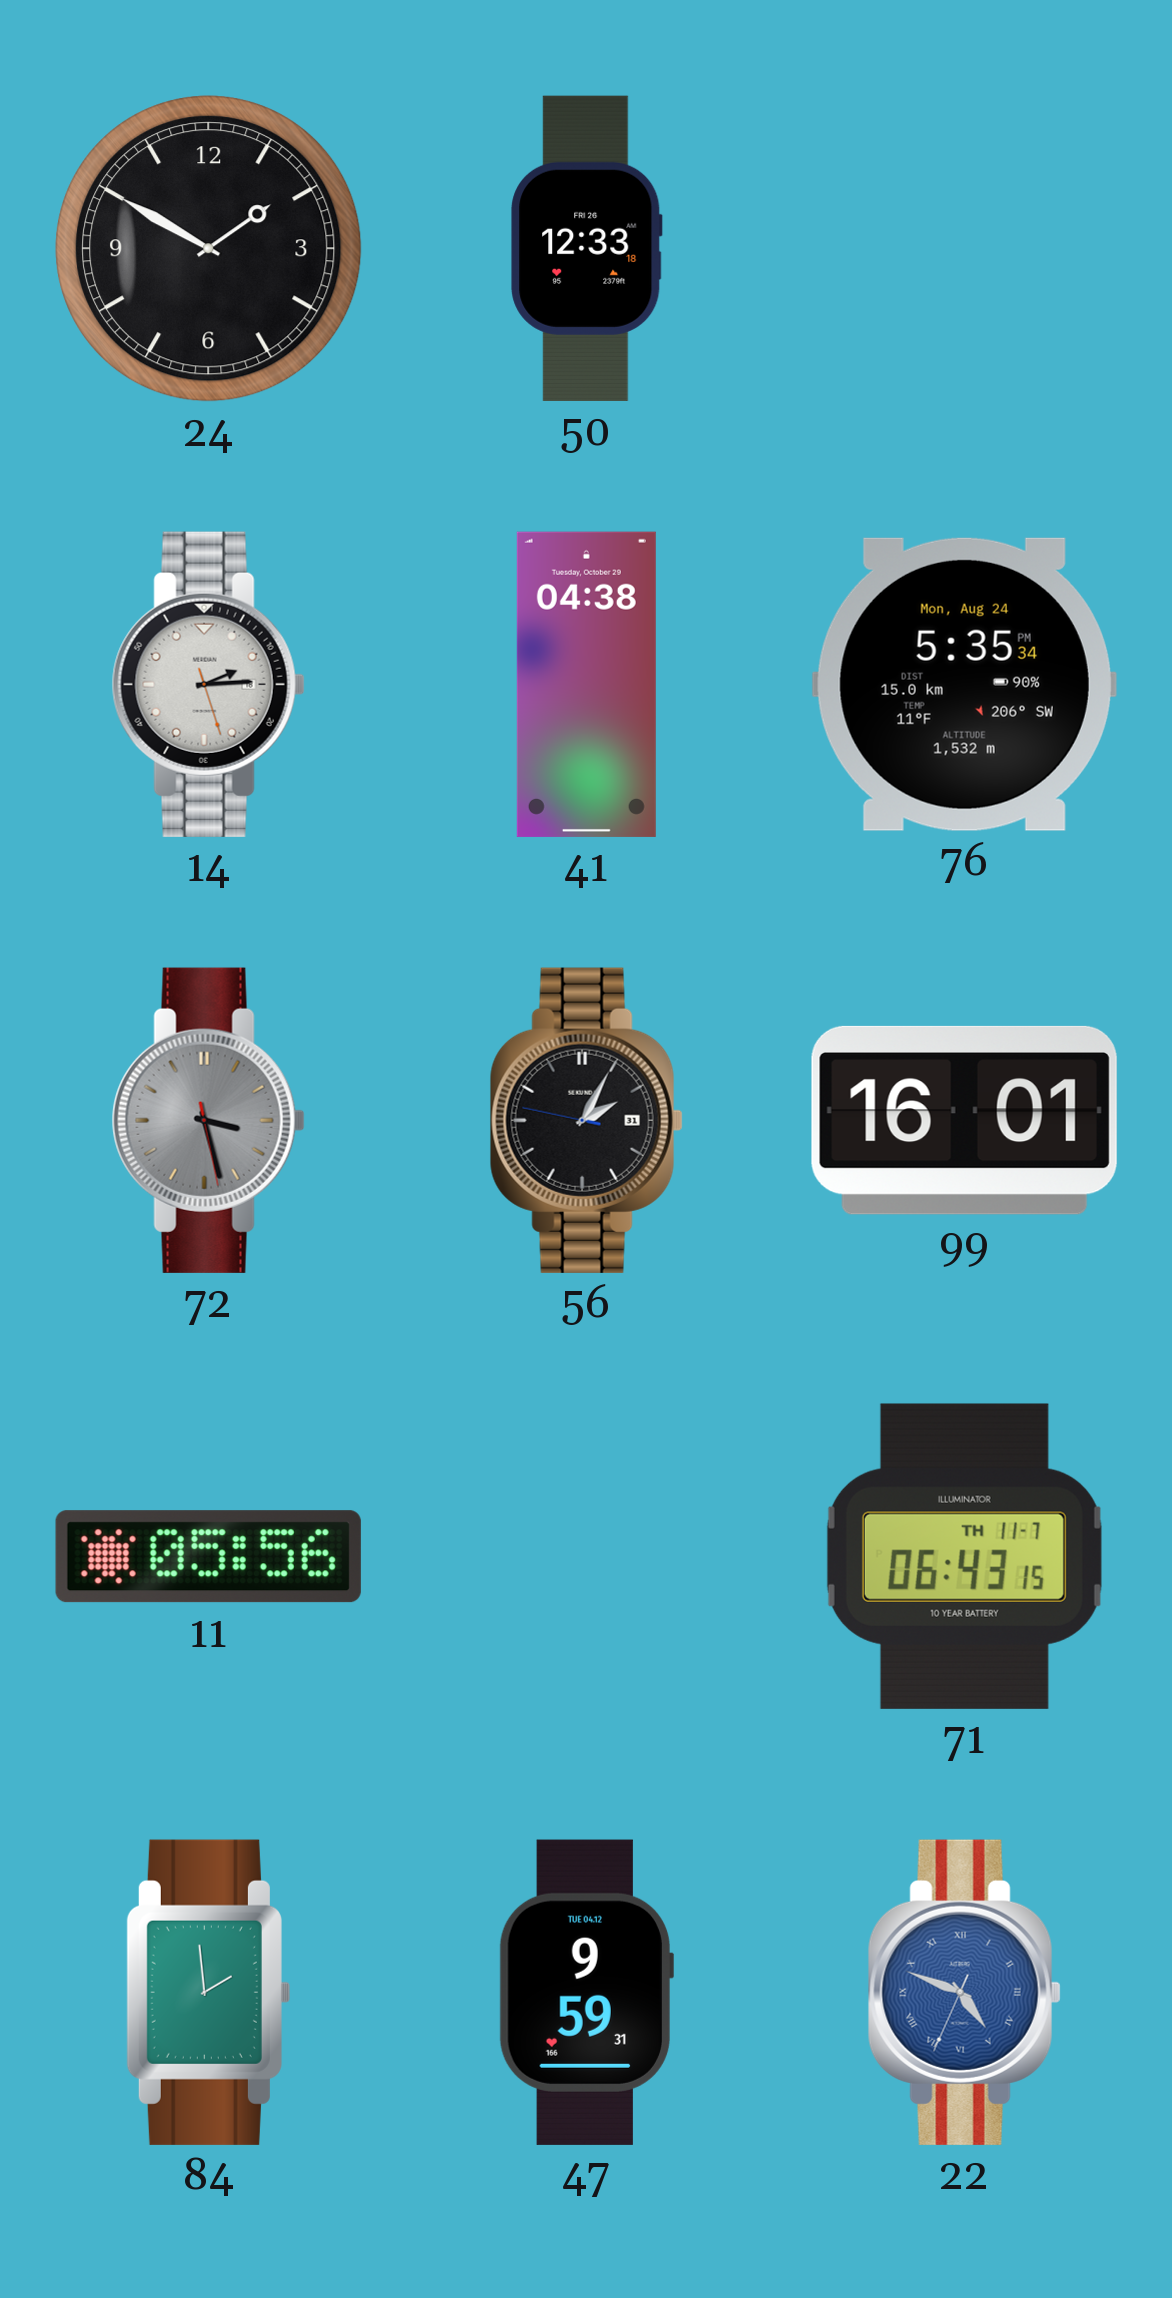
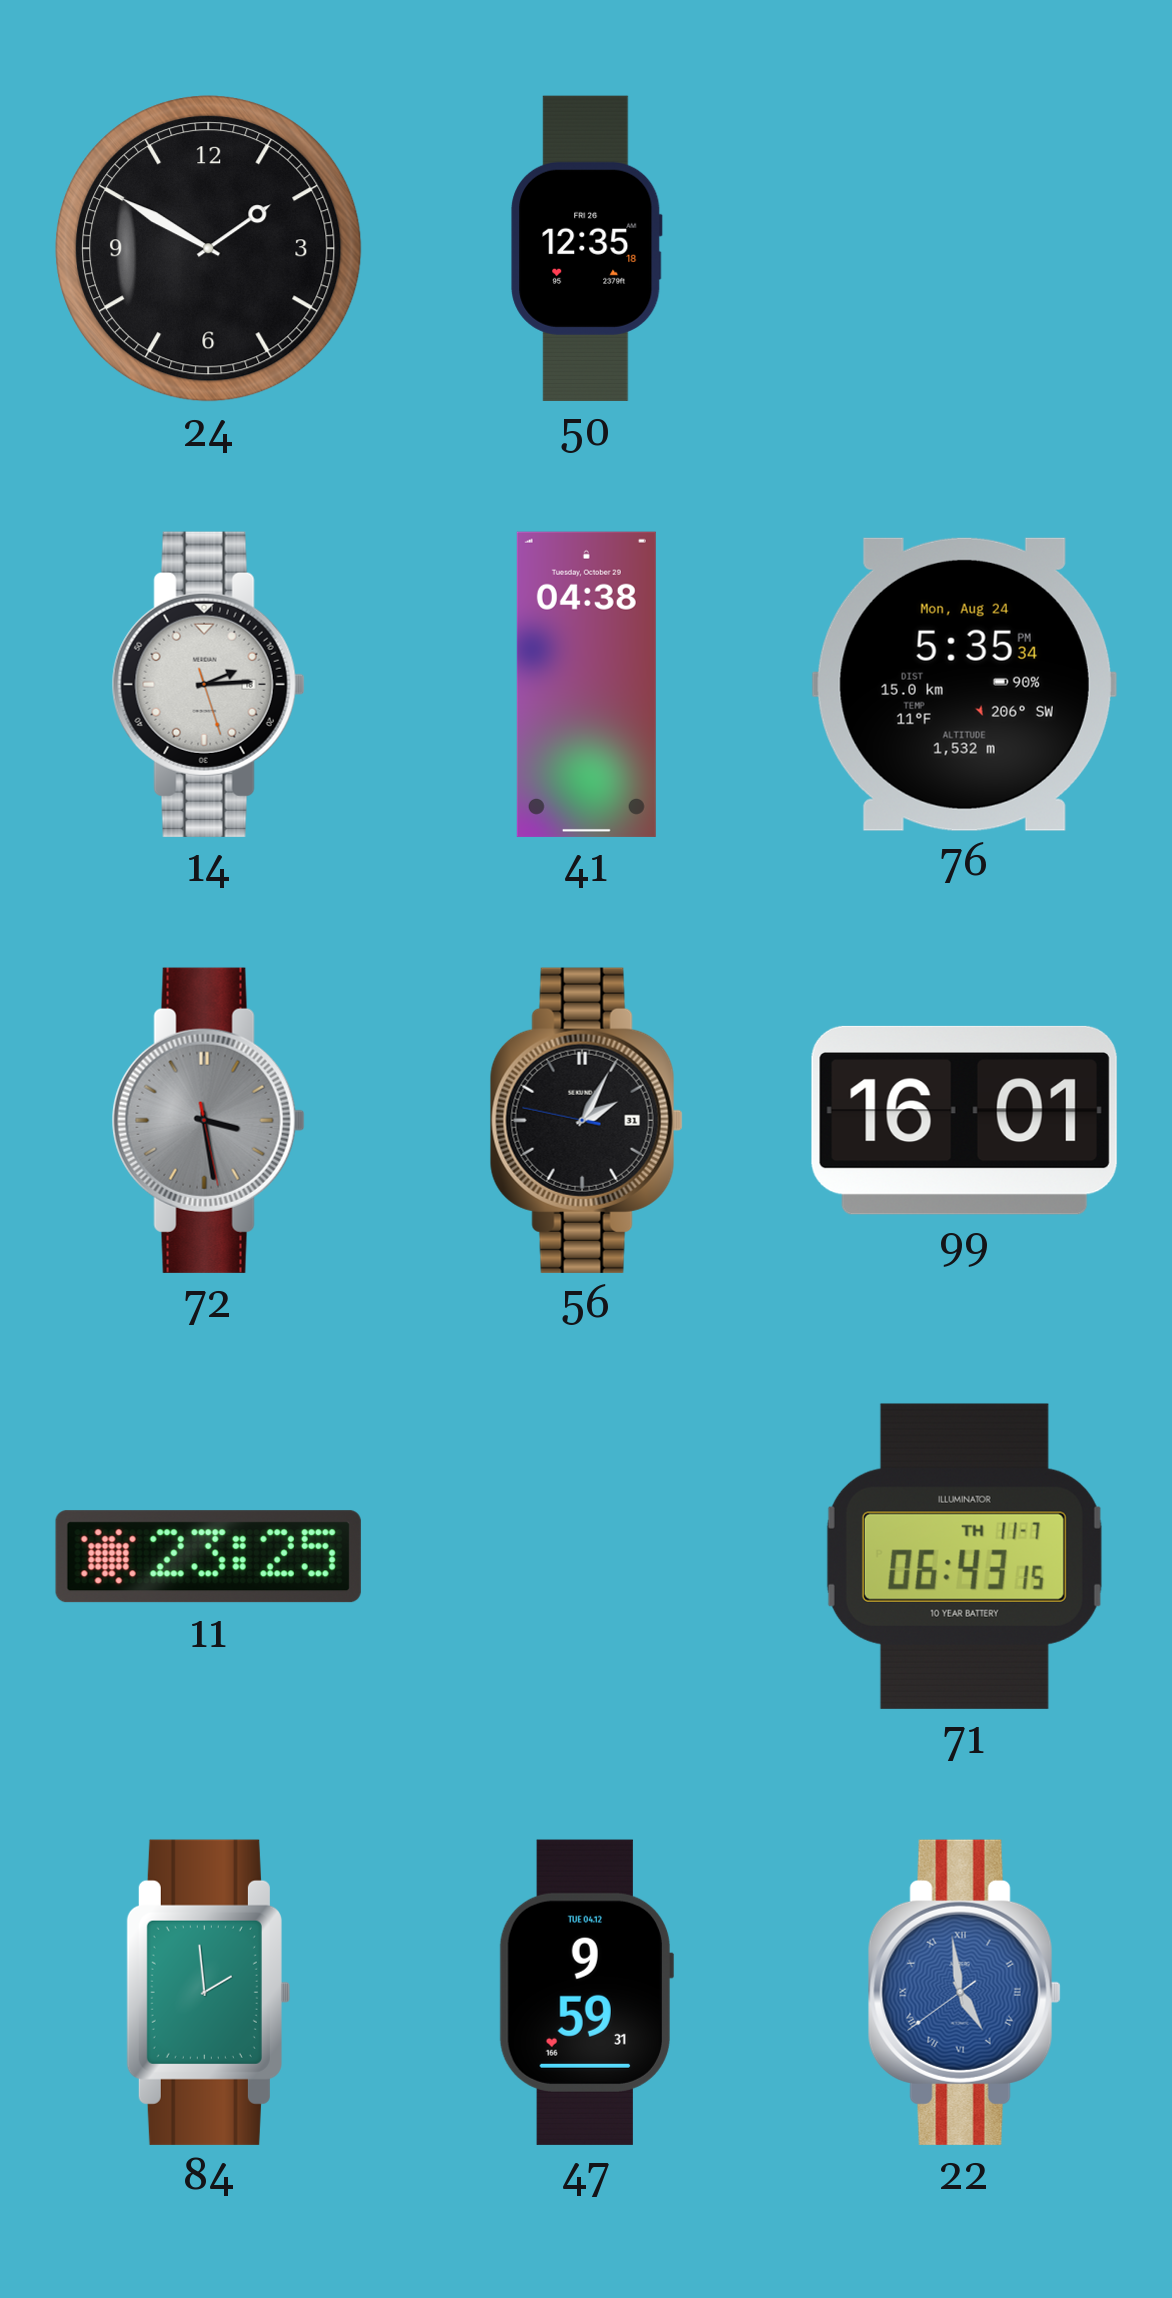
50: 12:33 -> 12:35 (587, 248)
72: 3:27 -> 3:28 (208, 1120)
11: 05:56 -> 23:25 (208, 1557)
22: 4:48 -> 4:58 (964, 1992)
